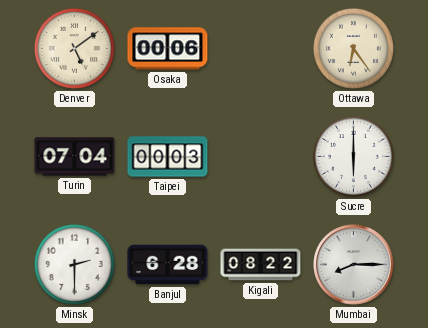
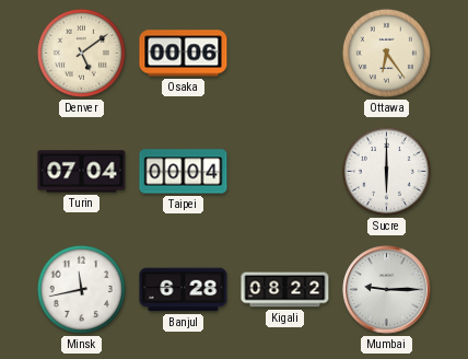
Taipei: 00:03 -> 00:04 (184, 172)
Minsk: 2:30 -> 11:43 (81, 289)
Mumbai: 8:15 -> 9:15 (387, 290)
